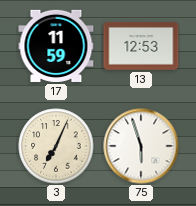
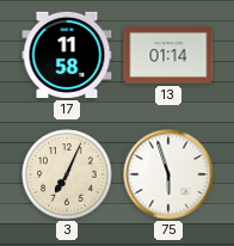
17: 11:59 -> 11:58 (67, 55)
13: 12:53 -> 01:14 (168, 55)
